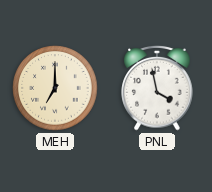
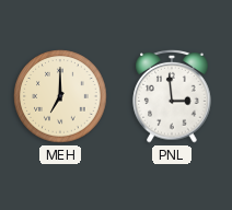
PNL: 3:58 -> 2:59 (172, 96)
